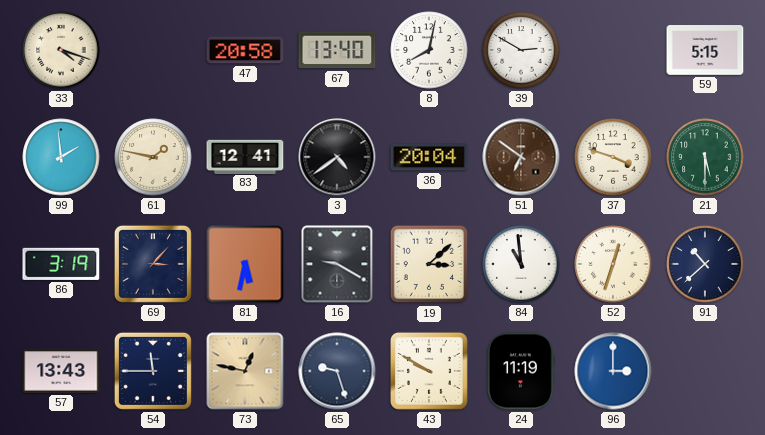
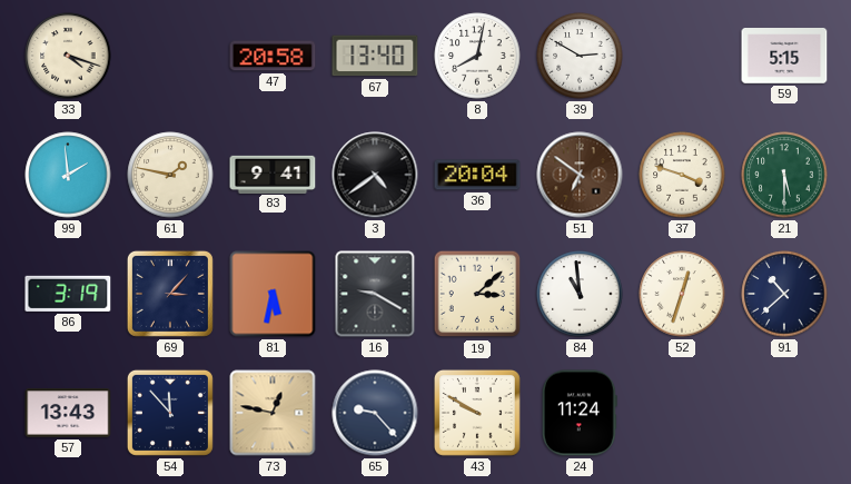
83: 12:41 -> 9:41 (273, 174)
54: 11:45 -> 11:53 (170, 413)
65: 9:27 -> 9:23 (375, 413)
24: 11:19 -> 11:24 (580, 413)
96: 3:00 -> none (613, 371)
